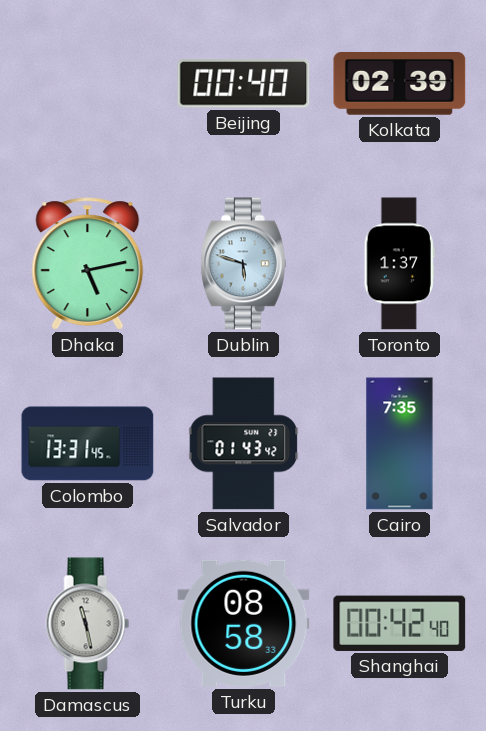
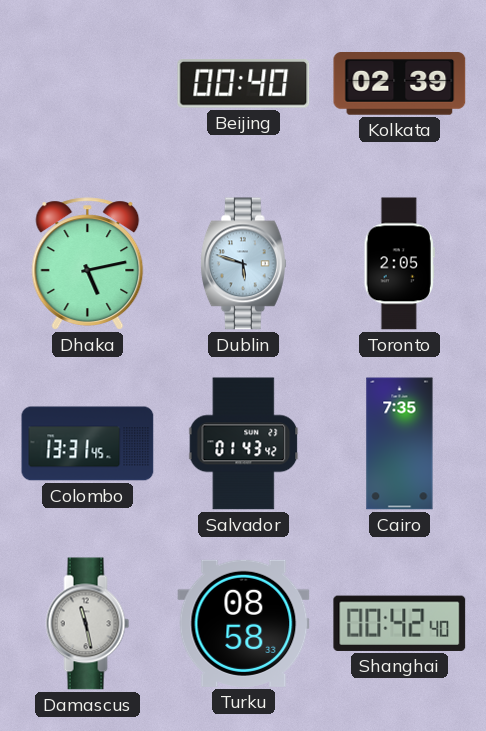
Toronto: 1:37 -> 2:05 (399, 264)
